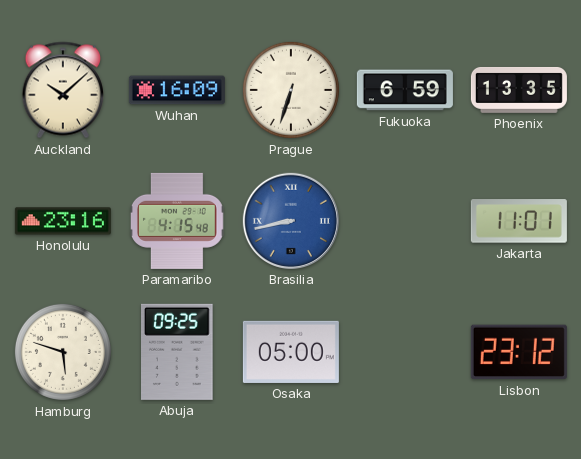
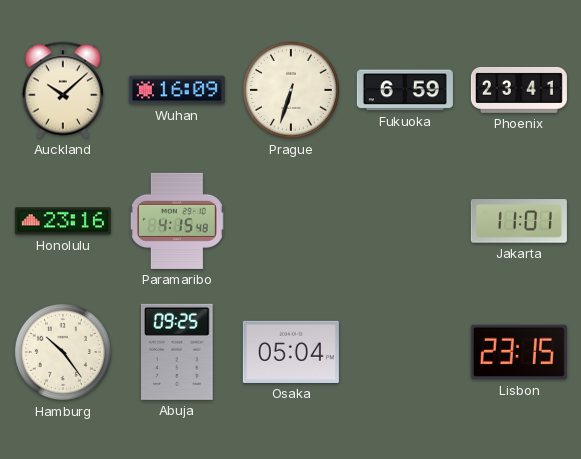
Phoenix: 13:35 -> 23:41 (519, 90)
Brasilia: 8:43 -> none (291, 221)
Hamburg: 5:48 -> 10:24 (63, 352)
Osaka: 05:00 -> 05:04 (291, 352)
Lisbon: 23:12 -> 23:15 (519, 352)
